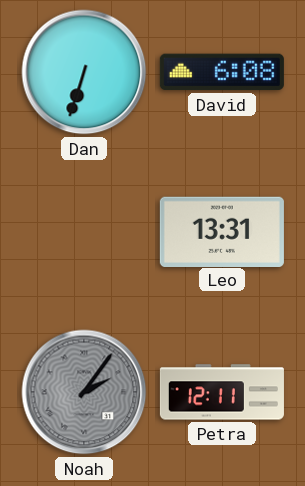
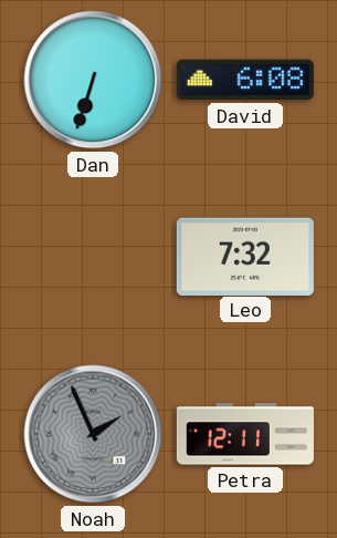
Leo: 13:31 -> 7:32 (245, 256)
Noah: 2:06 -> 1:56 (93, 434)
